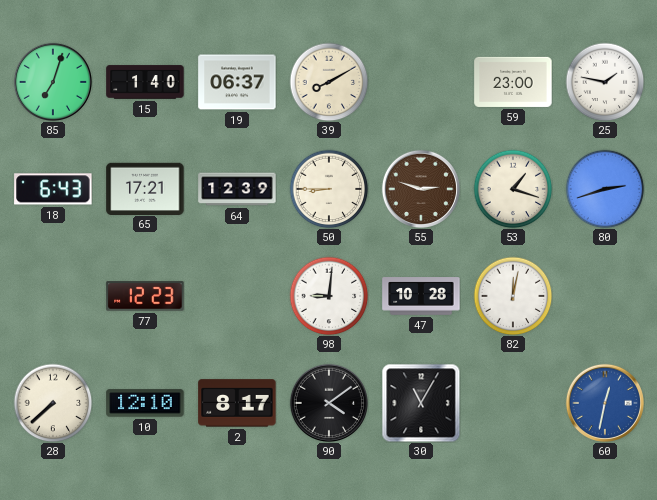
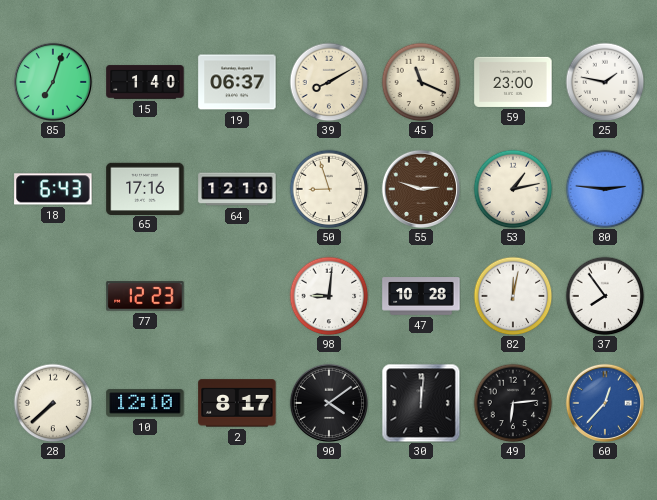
45: none -> 11:19 (421, 82)
65: 17:21 -> 17:16 (145, 188)
64: 12:39 -> 12:10 (237, 189)
50: 8:45 -> 8:57 (329, 189)
53: 1:18 -> 1:13 (513, 189)
80: 2:42 -> 2:46 (605, 189)
37: none -> 7:54 (605, 296)
30: 11:05 -> 12:01 (421, 403)
49: none -> 6:14 (513, 403)
60: 12:32 -> 12:37 (605, 403)
